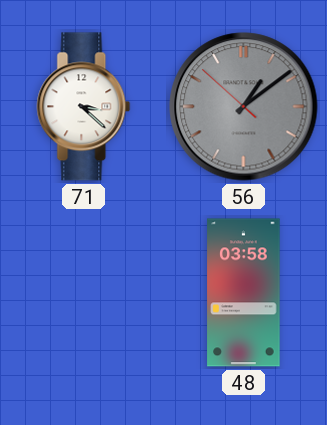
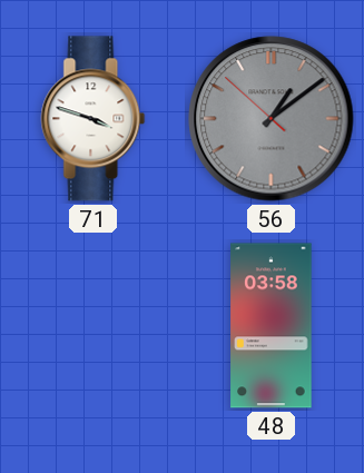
71: 3:22 -> 3:48 (94, 119)
